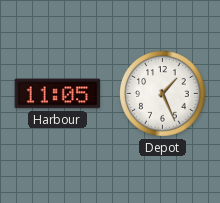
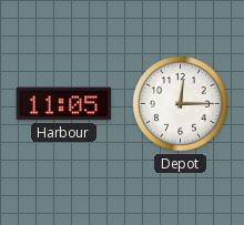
Depot: 1:26 -> 12:15 (181, 104)
